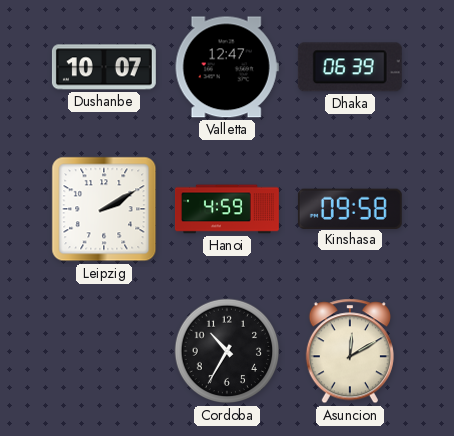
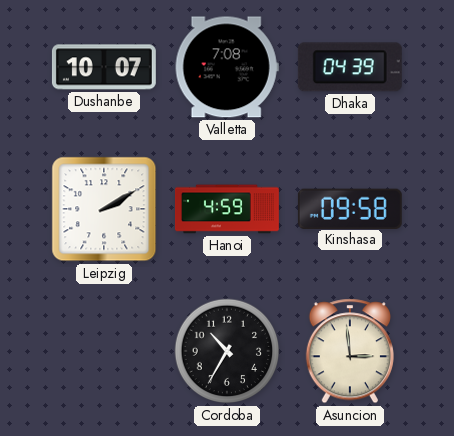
Valletta: 12:47 -> 7:08 (227, 67)
Dhaka: 06:39 -> 04:39 (350, 67)
Asuncion: 12:10 -> 2:59 (350, 351)
